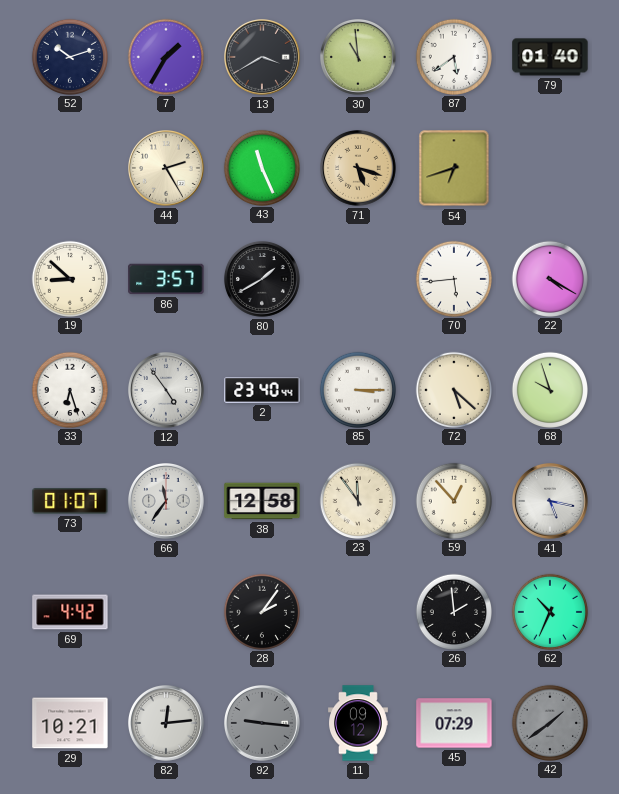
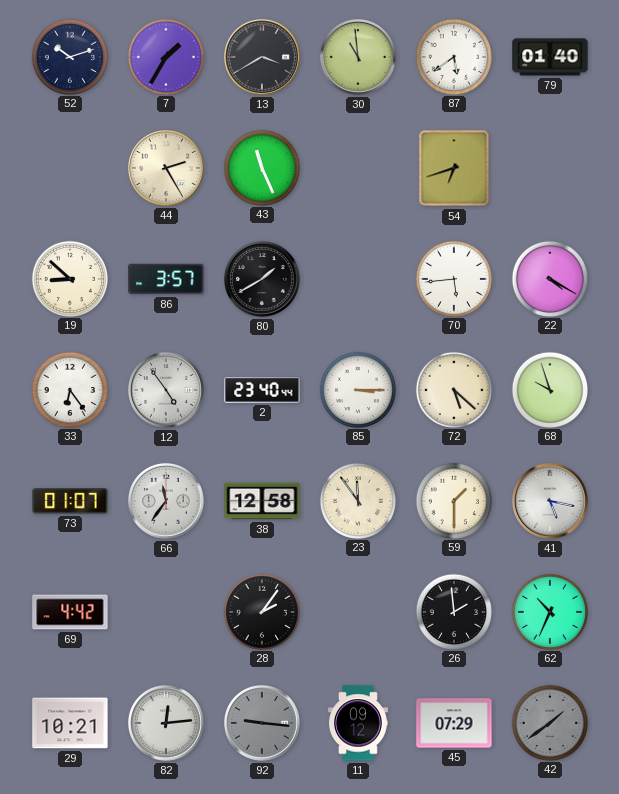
71: 5:18 -> none (359, 169)
33: 6:27 -> 6:24 (69, 389)
59: 12:53 -> 1:30 (453, 500)
